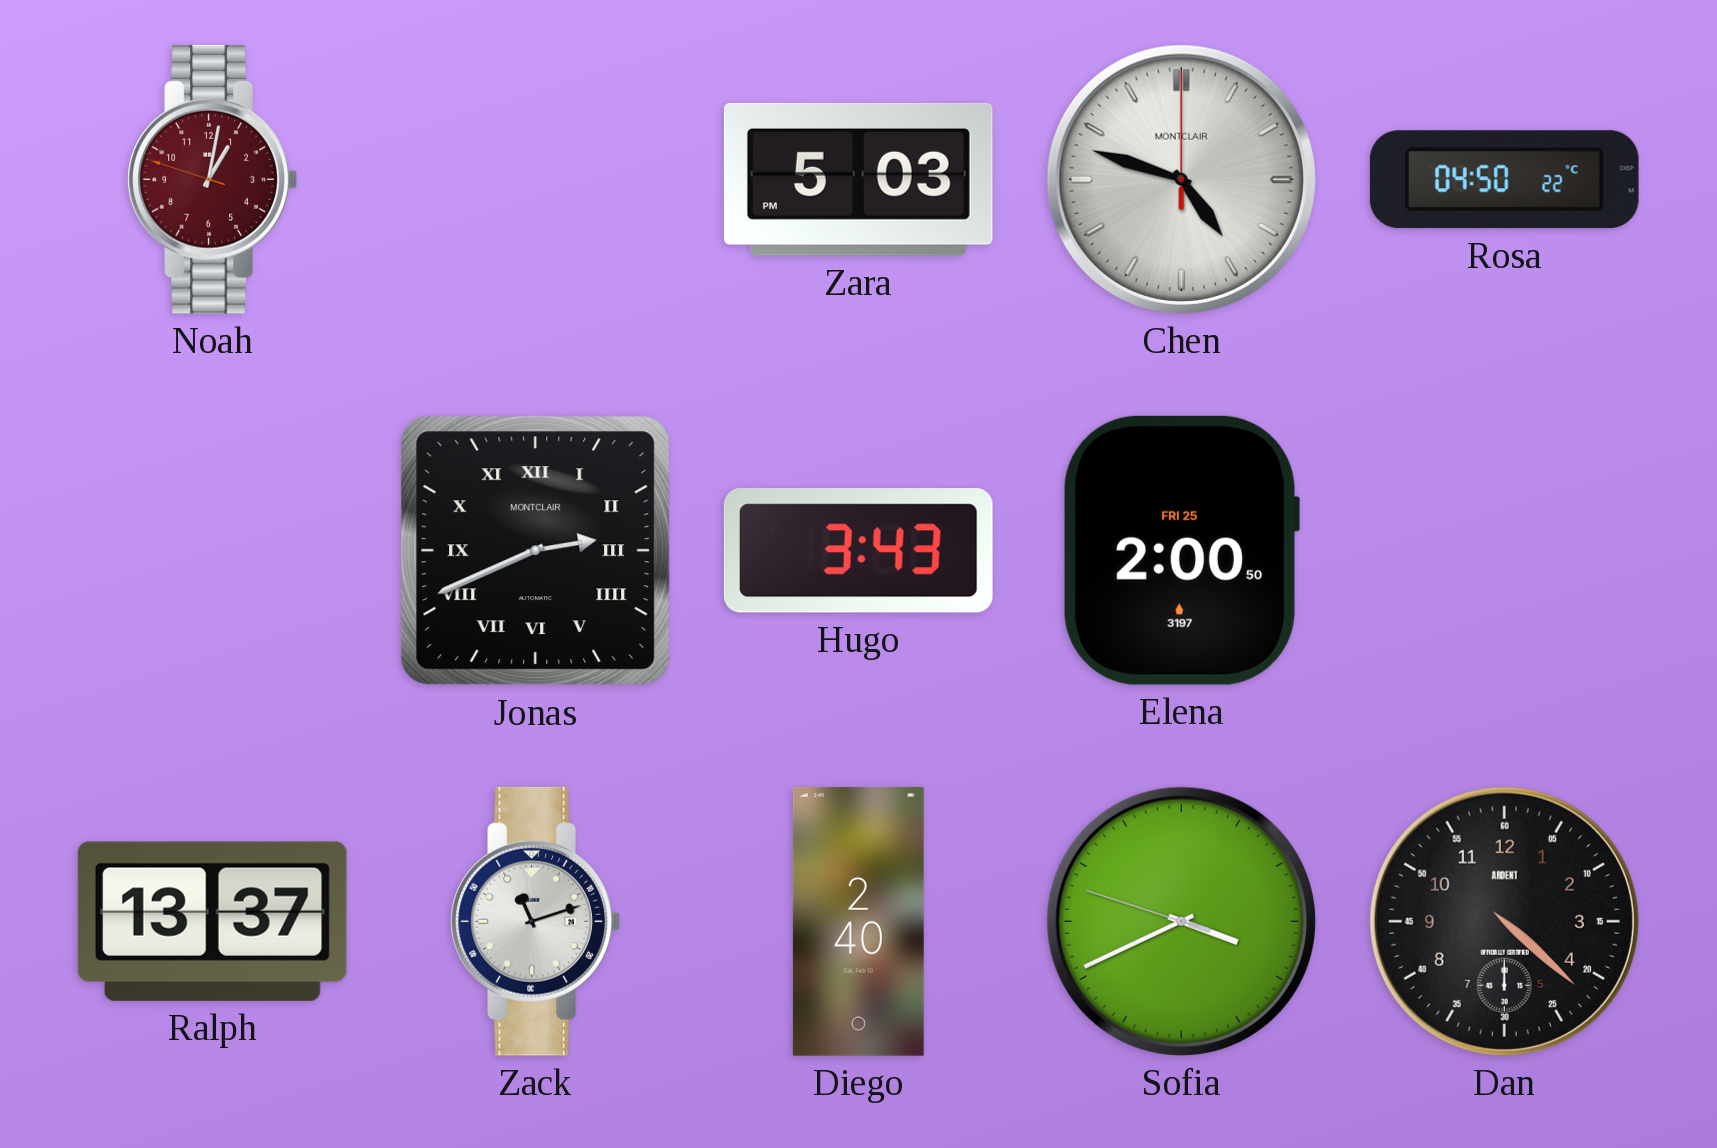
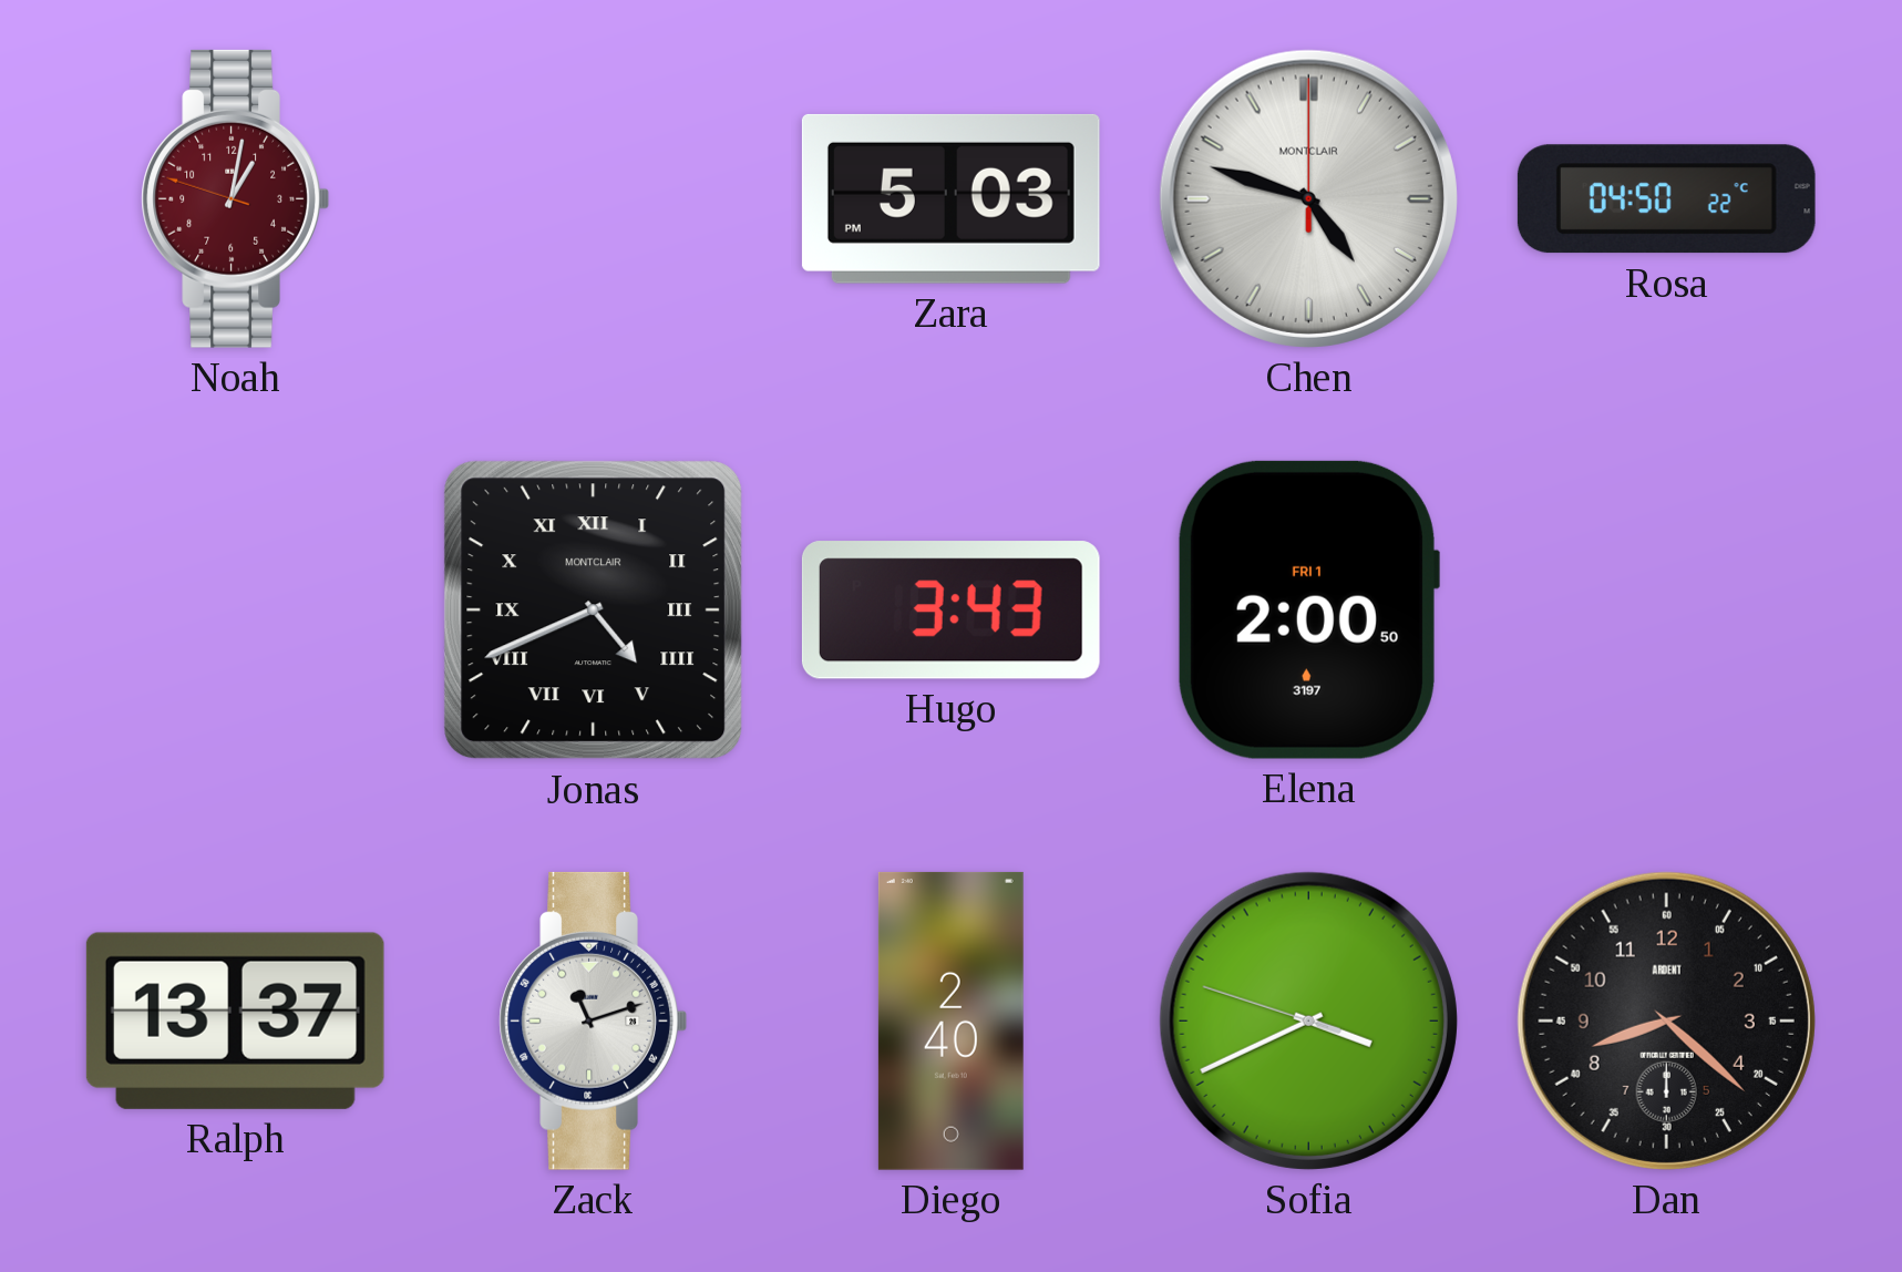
Jonas: 2:41 -> 4:41 (594, 611)
Elena date: FRI 25 -> FRI 1 (1308, 609)
Dan: 4:22 -> 8:22 (1666, 1020)
